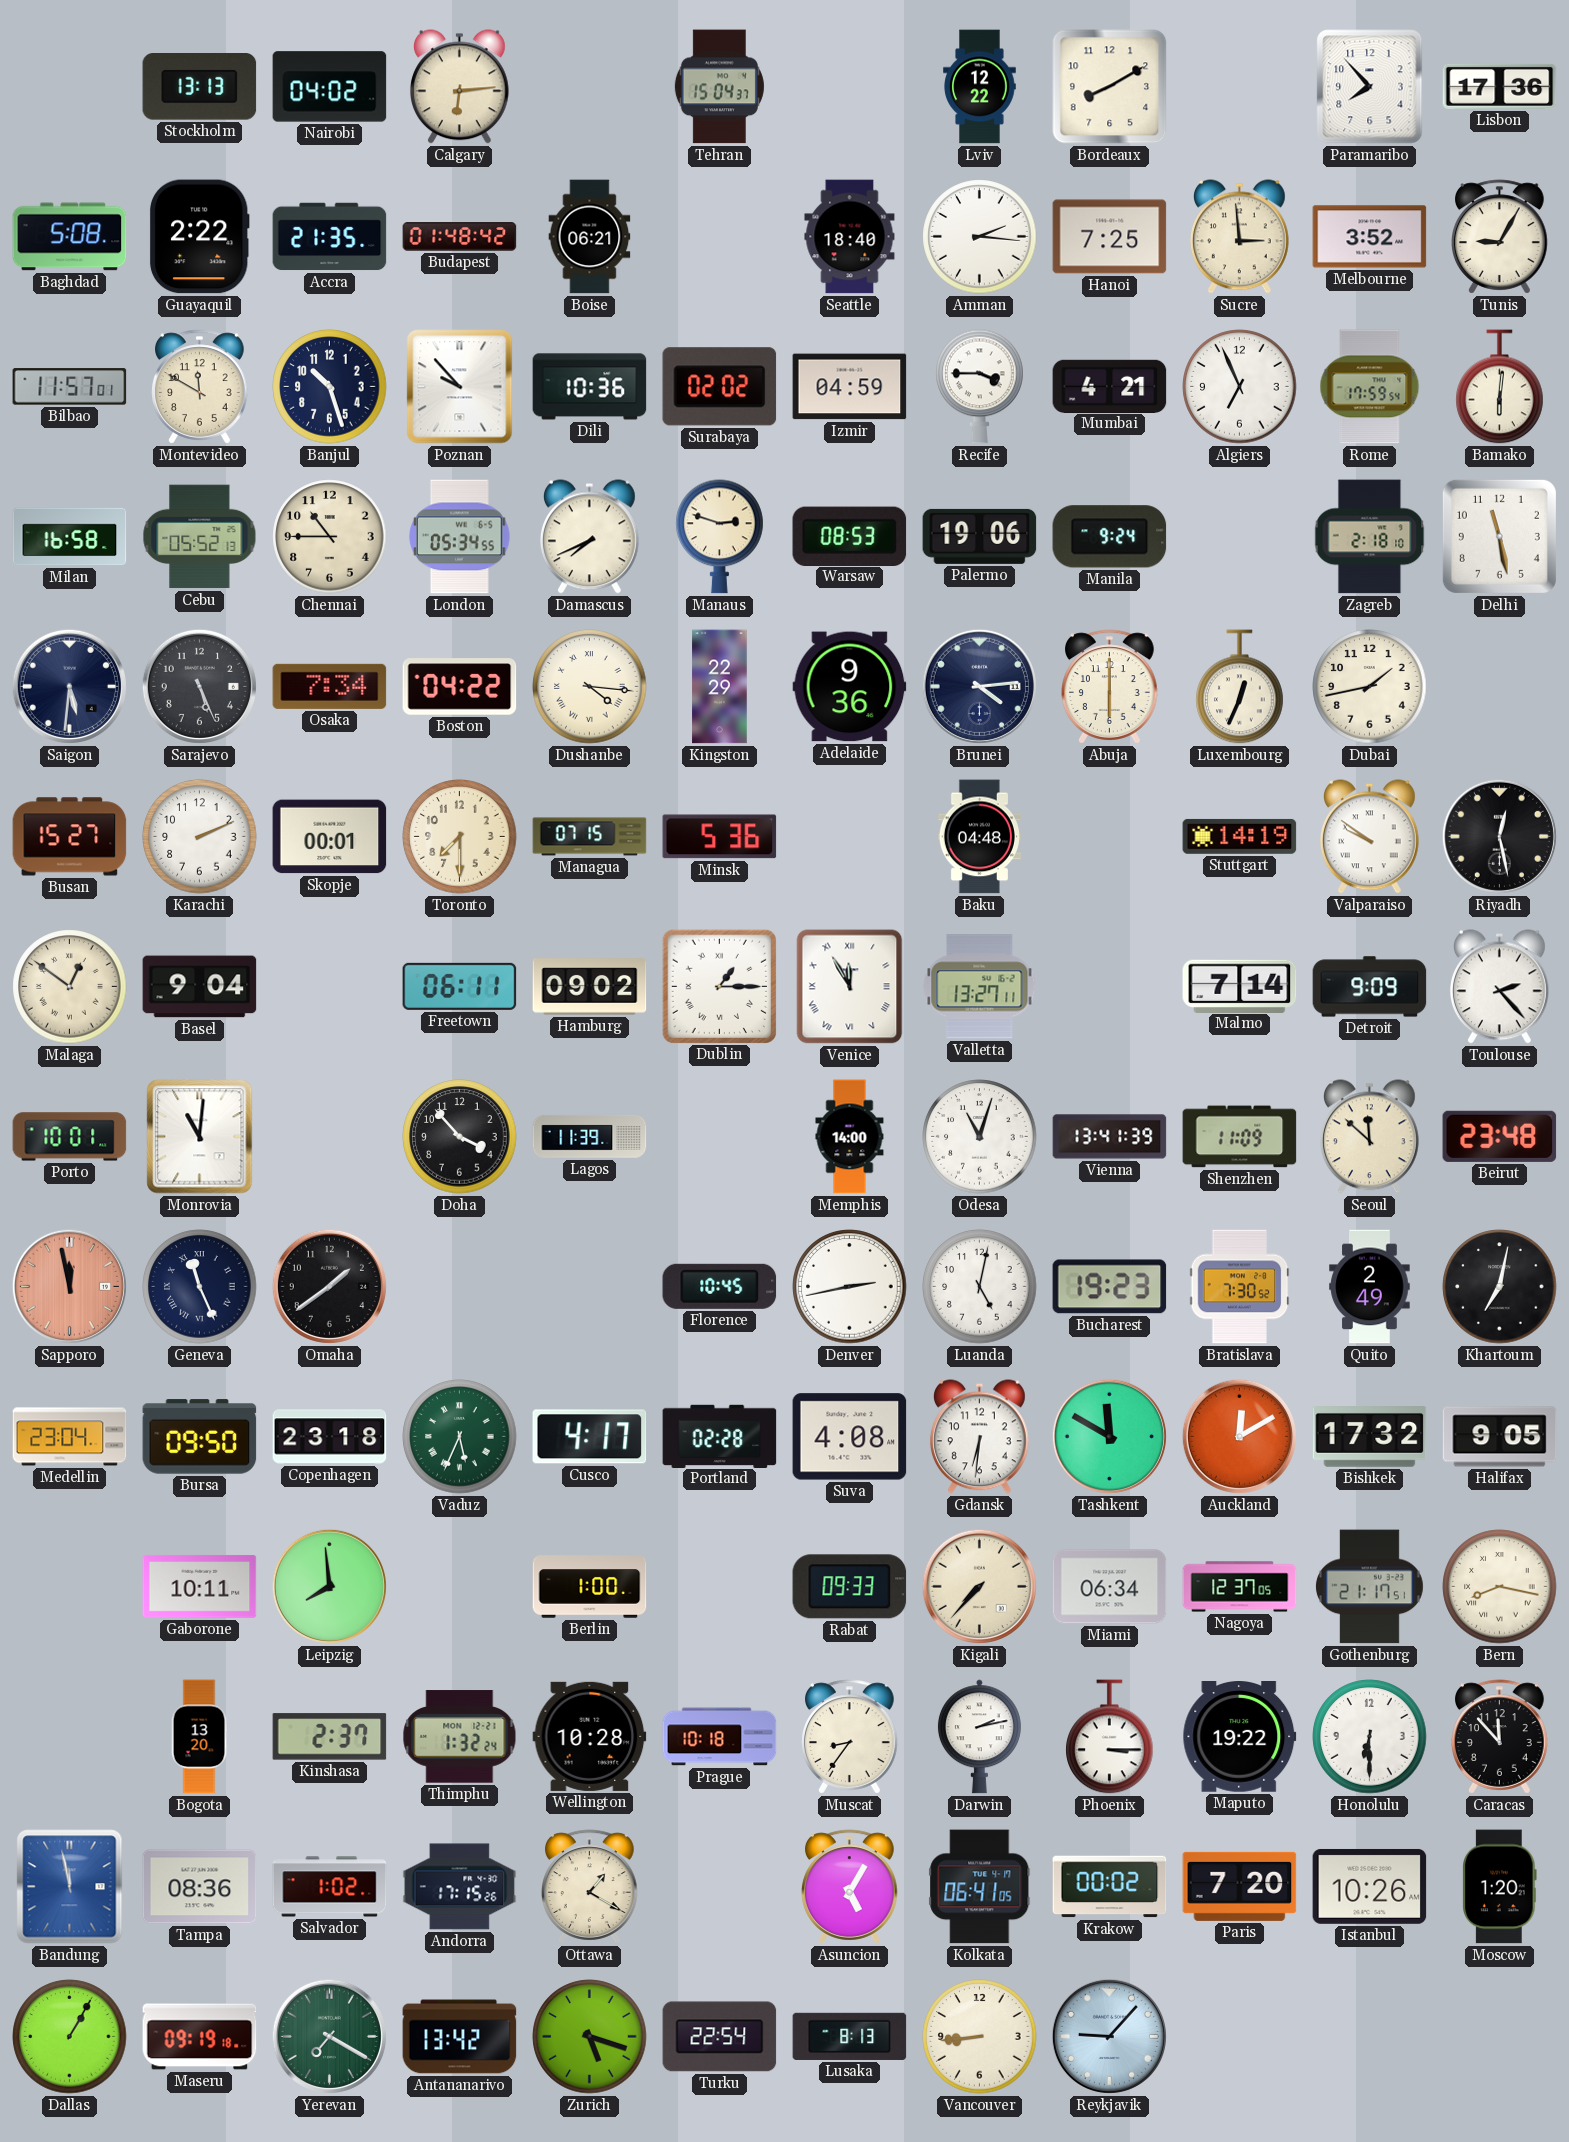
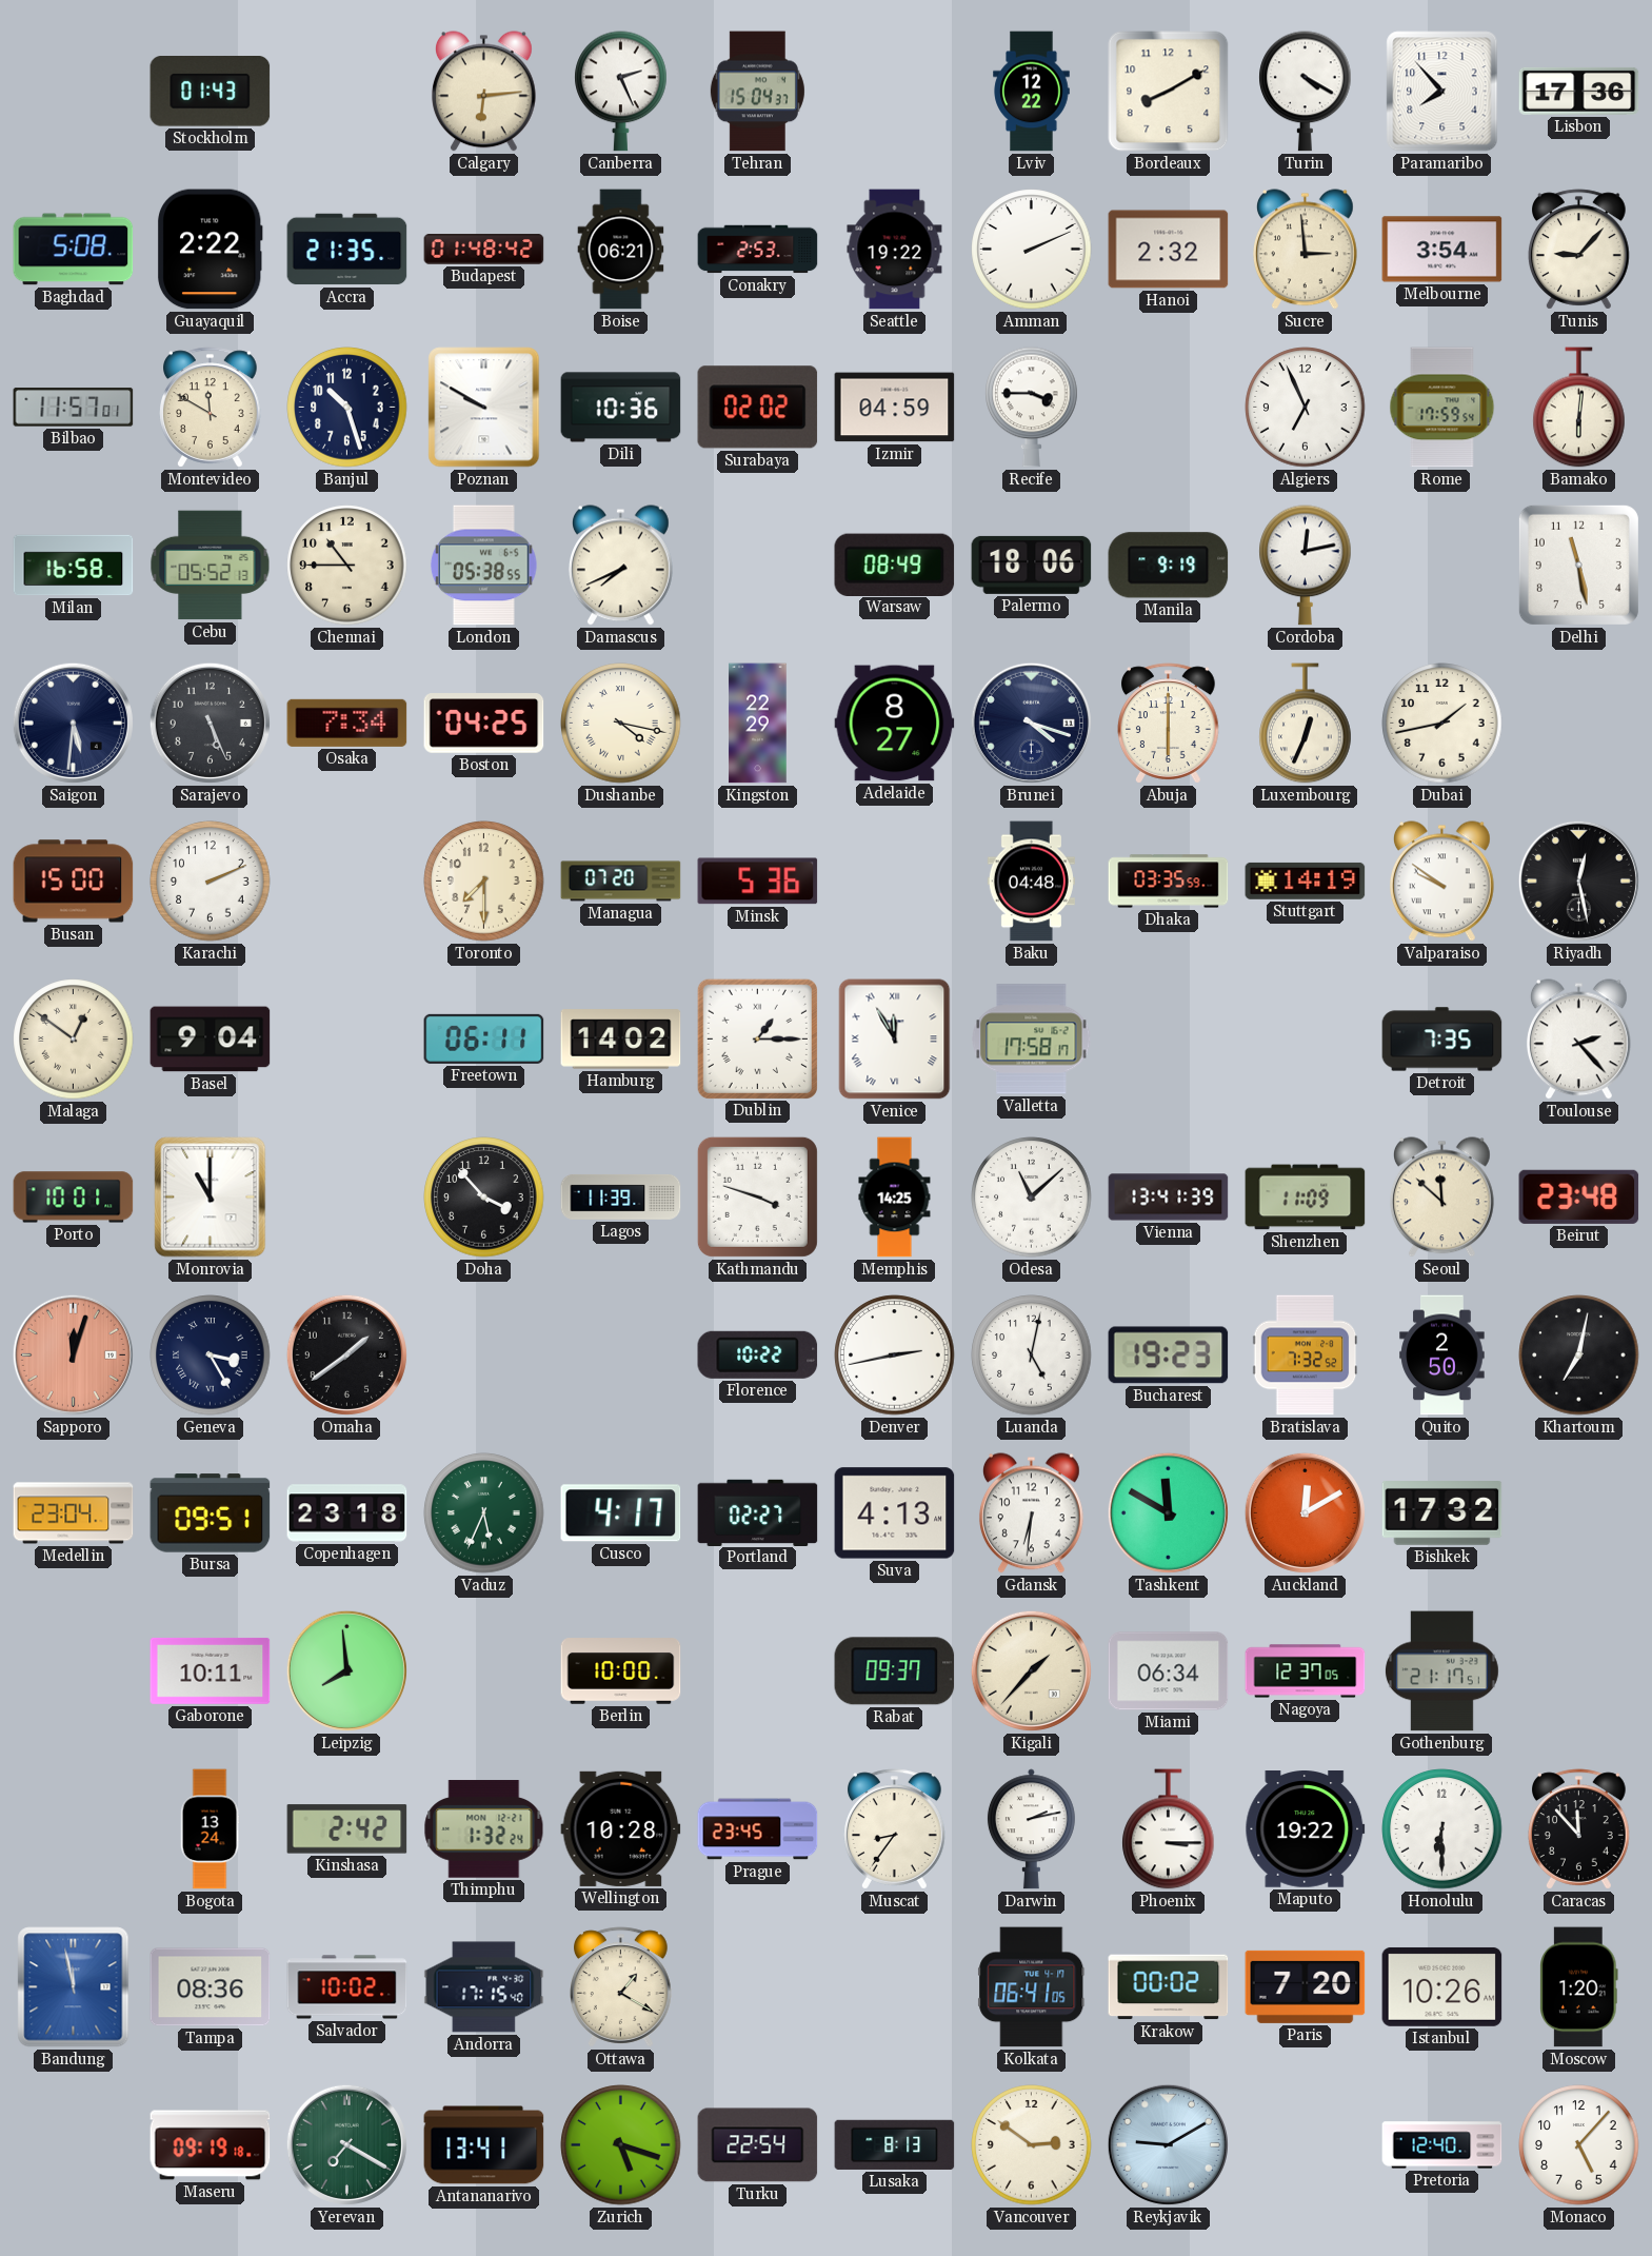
Stockholm: 13:13 -> 01:43 (211, 92)
Nairobi: 04:02 -> none (330, 87)
Canberra: none -> 2:26 (621, 92)
Turin: none -> 4:20 (1306, 92)
Conakry: none -> 2:53 (758, 250)
Seattle: 18:40 -> 19:22 (895, 250)
Amman: 2:16 -> 2:11 (1032, 250)
Hanoi: 7:25 -> 2:32 (1169, 250)
Melbourne: 3:52 -> 3:54 (1442, 250)
Tunis: 9:05 -> 9:07 (1579, 250)
Poznan: 9:53 -> 9:50 (484, 408)
Mumbai: 4:21 -> none (1110, 386)
London: 05:34 -> 05:38 (483, 566)
Manaus: 2:48 -> none (720, 537)
Warsaw: 08:53 -> 08:49 (895, 565)
Palermo: 19:06 -> 18:06 (1032, 565)
Manila: 9:24 -> 9:19 (1169, 566)
Cordoba: none -> 12:13 (1306, 566)
Zagreb: 2:18 -> none (1370, 537)
Boston: 04:22 -> 04:25 (484, 724)
Dushanbe: 4:16 -> 4:17 (621, 724)
Adelaide: 9:36 -> 8:27 (895, 724)
Brunei: 4:14 -> 4:18 (1031, 723)
Busan: 15:27 -> 15:00 (74, 882)
Skopje: 00:01 -> none (330, 837)
Managua: 07:15 -> 07:20 (621, 882)
Dhaka: none -> 03:35 (1169, 882)
Hamburg: 09:02 -> 14:02 (621, 1040)
Valletta: 13:27 -> 17:58 (1032, 1040)
Malmo: 7:14 -> none (1240, 986)
Detroit: 9:09 -> 7:35 (1442, 1040)
Monrovia: 11:01 -> 11:00 (211, 1198)
Kathmandu: none -> 3:48 (757, 1196)
Memphis: 14:00 -> 14:25 (895, 1198)
Odesa: 11:03 -> 11:08 (1032, 1198)
Sapporo: 11:58 -> 12:03 (73, 1354)
Geneva: 11:26 -> 3:25 (211, 1355)
Florence: 10:45 -> 10:22 (758, 1354)
Bratislava: 7:30 -> 7:32 (1306, 1355)
Quito: 2:49 -> 2:50 (1442, 1355)
Bursa: 09:50 -> 09:51 (211, 1513)
Portland: 02:28 -> 02:27 (758, 1512)
Suva: 4:08 -> 4:13 (895, 1513)
Halifax: 9:05 -> none (1500, 1437)
Berlin: 1:00 -> 10:00 (621, 1671)
Rabat: 09:33 -> 09:37 (895, 1671)
Kigali: 7:37 -> 1:37 (1031, 1670)
Bern: 8:17 -> none (1500, 1587)
Bogota: 13:20 -> 13:24 (210, 1829)
Kinshasa: 2:37 -> 2:42 (347, 1829)
Prague: 10:18 -> 23:45 (758, 1829)
Salvador: 1:02 -> 10:02 (347, 1987)
Andorra: 17:15:26 -> 17:15:40 (484, 1987)
Asuncion: 5:05 -> none (850, 1887)
Dallas: 1:05 -> none (70, 2037)
Antananarivo: 13:42 -> 13:41 (484, 2145)
Vancouver: 8:44 -> 2:51 (1032, 2145)
Reykjavik: 9:07 -> 9:10 (1168, 2144)
Pretoria: none -> 12:40 (1442, 2145)
Monaco: none -> 5:07 (1579, 2145)
